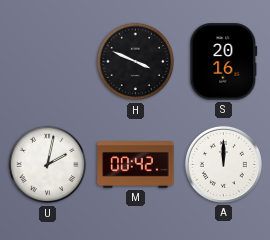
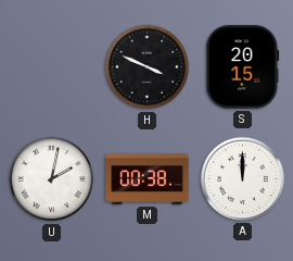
S: 20:16 -> 20:15 (243, 67)
M: 00:42 -> 00:38 (148, 179)
